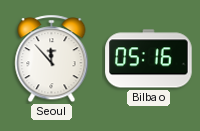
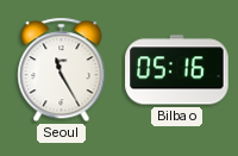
Seoul: 11:53 -> 11:25 (62, 70)
